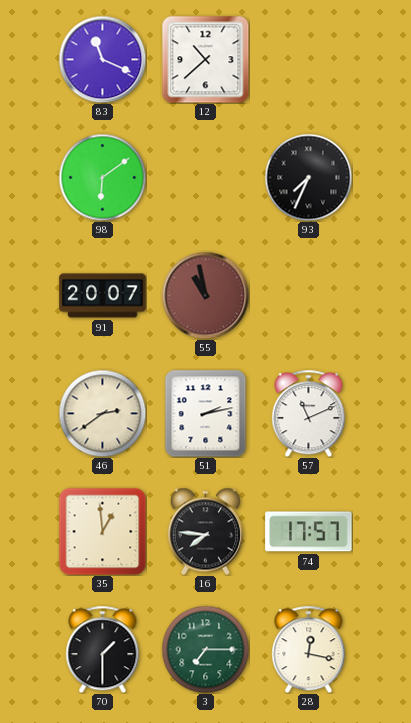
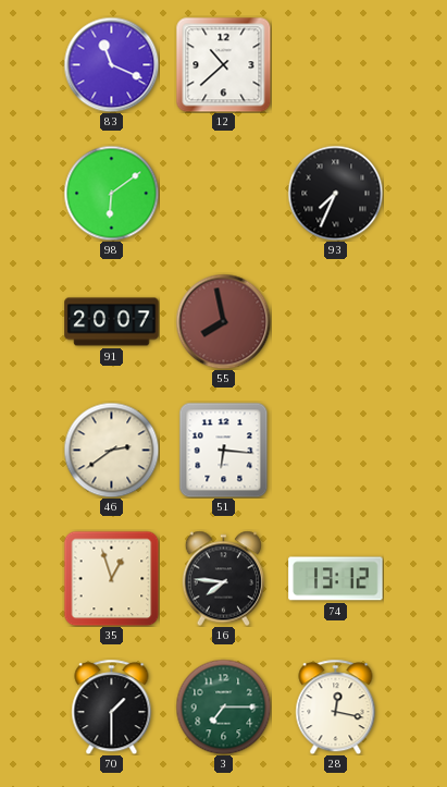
55: 10:58 -> 7:58 (223, 321)
51: 2:13 -> 6:16 (224, 450)
57: 11:11 -> none (309, 413)
35: 12:59 -> 12:57 (111, 578)
74: 17:57 -> 13:12 (336, 579)
